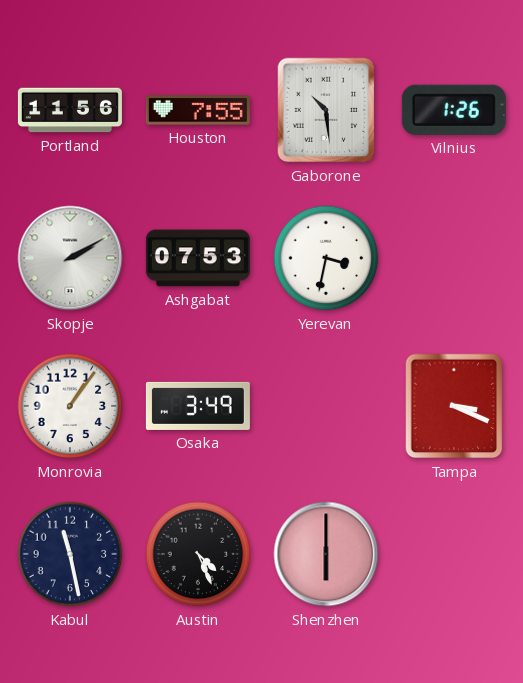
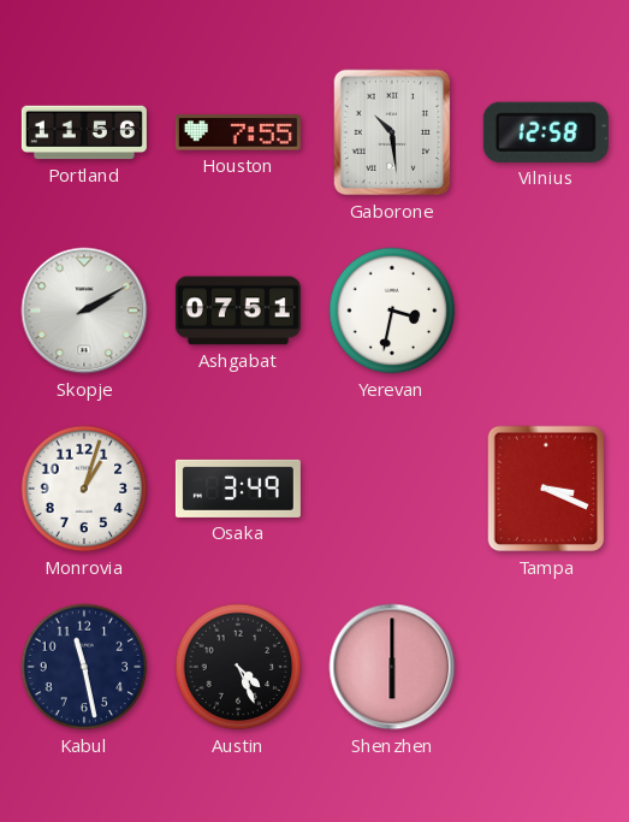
Vilnius: 1:26 -> 12:58 (546, 132)
Ashgabat: 07:53 -> 07:51 (238, 311)
Monrovia: 1:06 -> 1:03 (84, 489)
